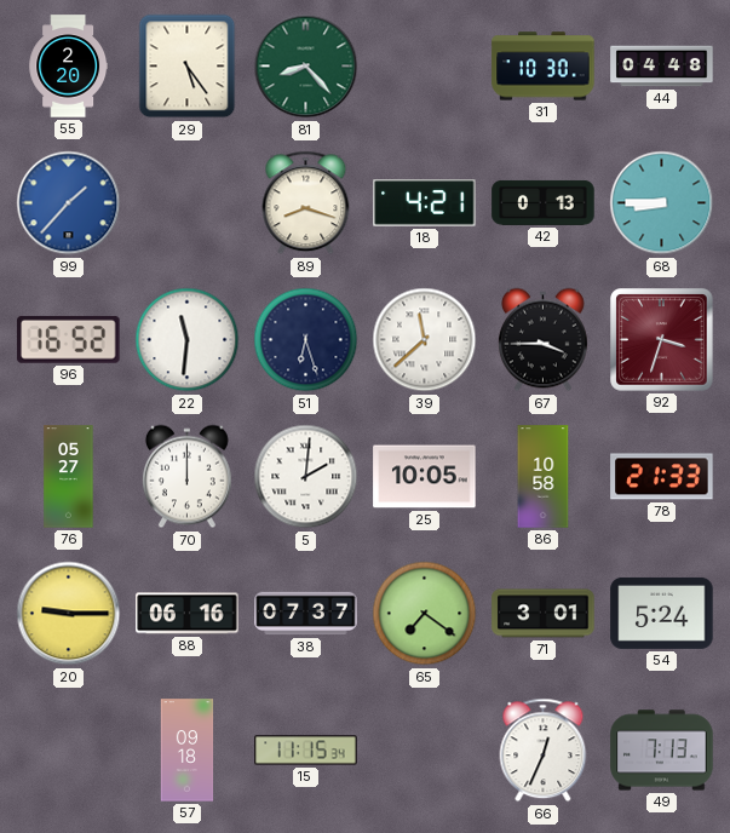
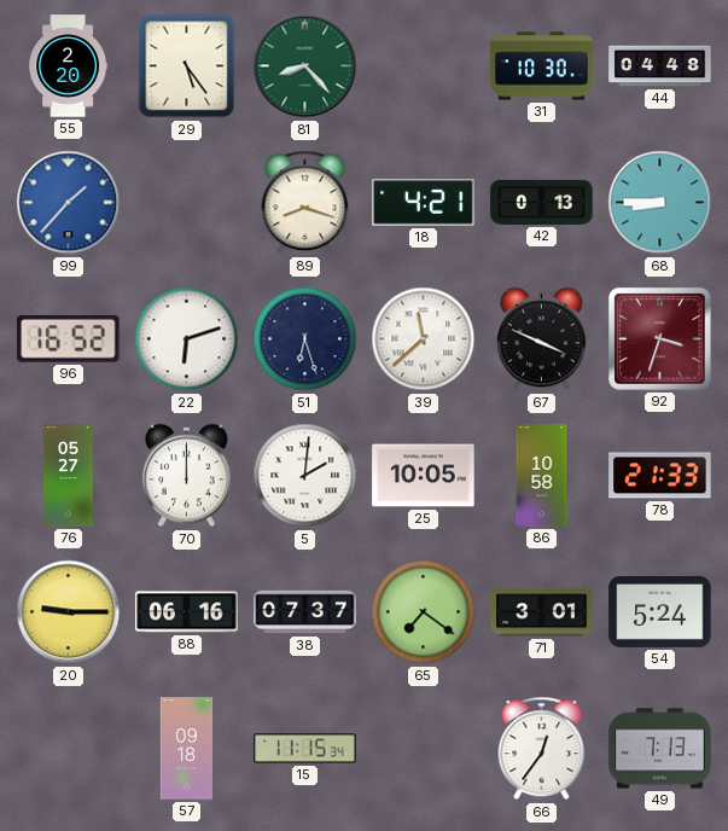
22: 11:31 -> 6:12 (187, 339)
67: 3:45 -> 3:49 (541, 339)
66: 12:34 -> 12:36 (542, 749)
